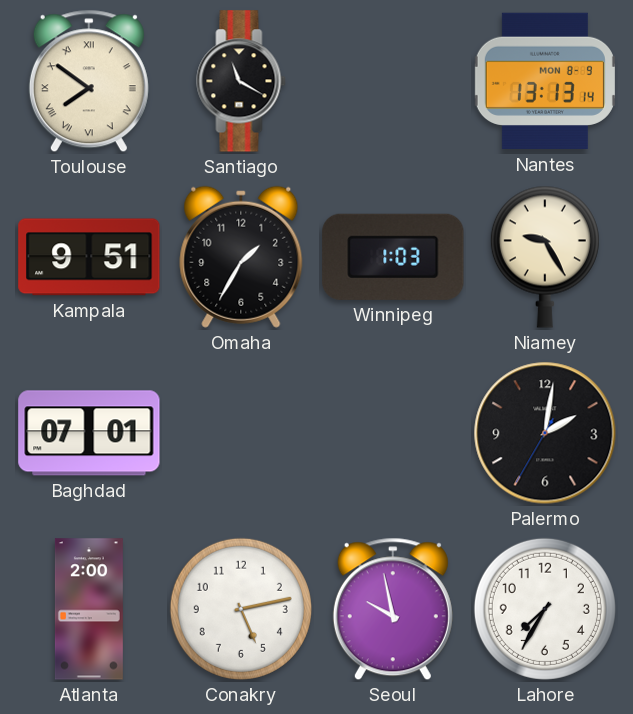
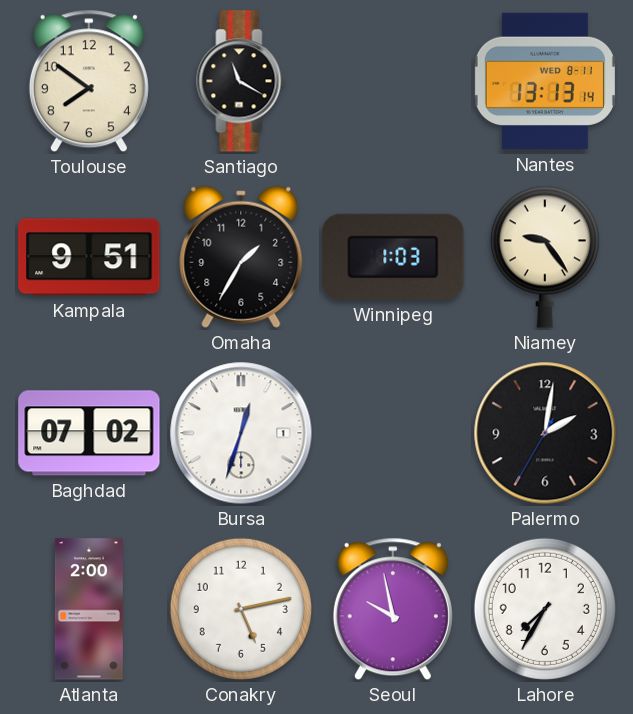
Toulouse numerals: Roman -> Arabic (89, 81)
Nantes date: MON 8-9 -> WED 8-11 (545, 81)
Niamey: 9:25 -> 9:24 (545, 257)
Baghdad: 07:01 -> 07:02 (89, 433)
Bursa: none -> 12:33 (241, 433)
